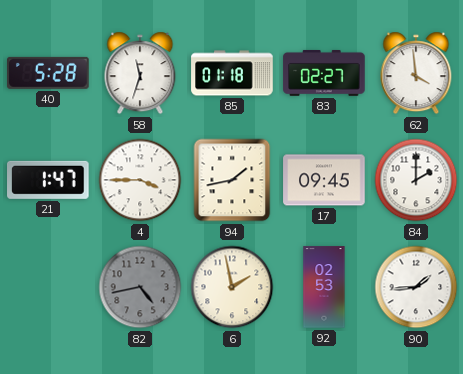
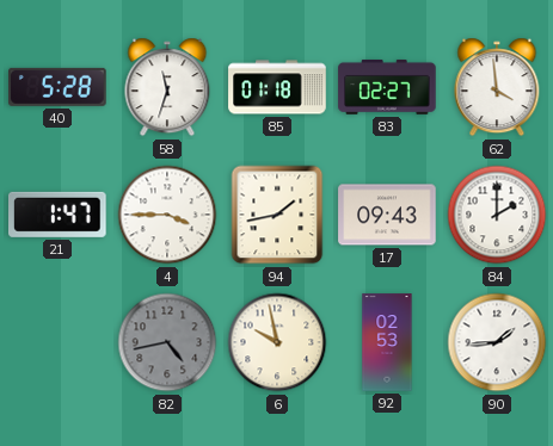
17: 09:45 -> 09:43 (387, 215)
6: 1:58 -> 9:58 (277, 342)
